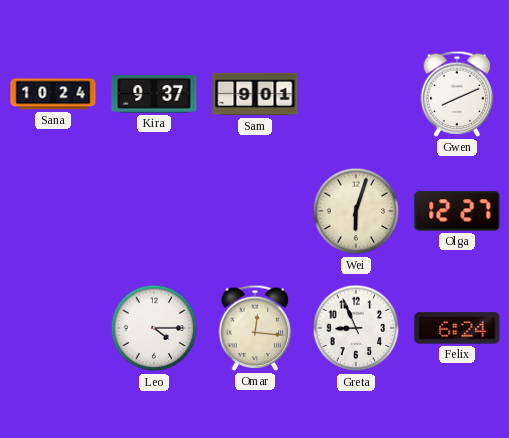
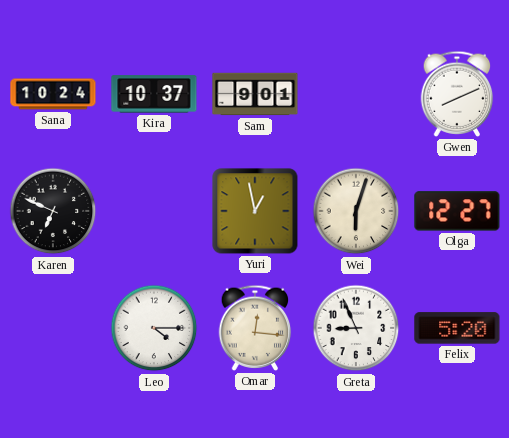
Kira: 9:37 -> 10:37 (154, 94)
Karen: none -> 6:49 (53, 211)
Yuri: none -> 12:58 (255, 211)
Felix: 6:24 -> 5:20 (457, 328)
